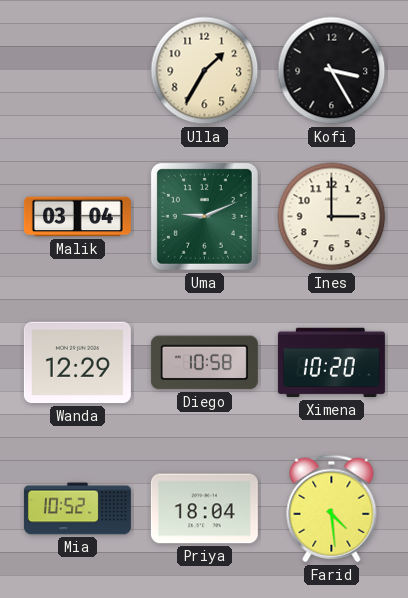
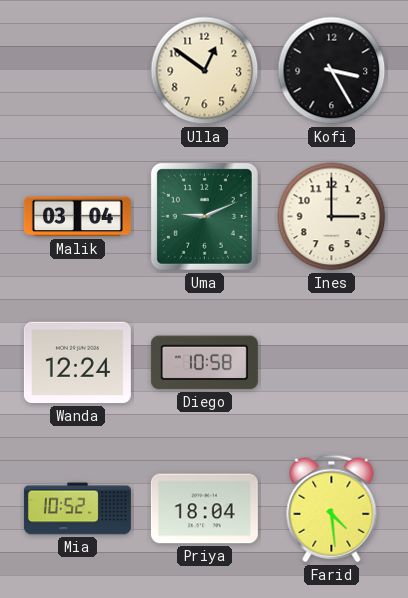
Ulla: 1:35 -> 12:51 (205, 71)
Wanda: 12:29 -> 12:24 (77, 363)
Ximena: 10:20 -> none (331, 363)
